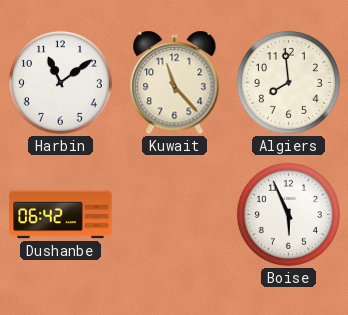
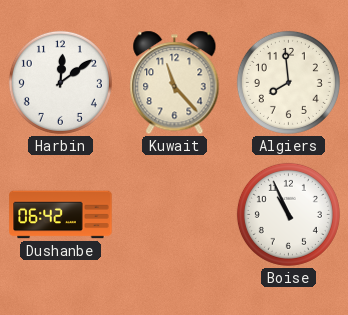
Harbin: 11:09 -> 12:09 (60, 82)
Boise: 5:56 -> 10:56 (288, 214)
